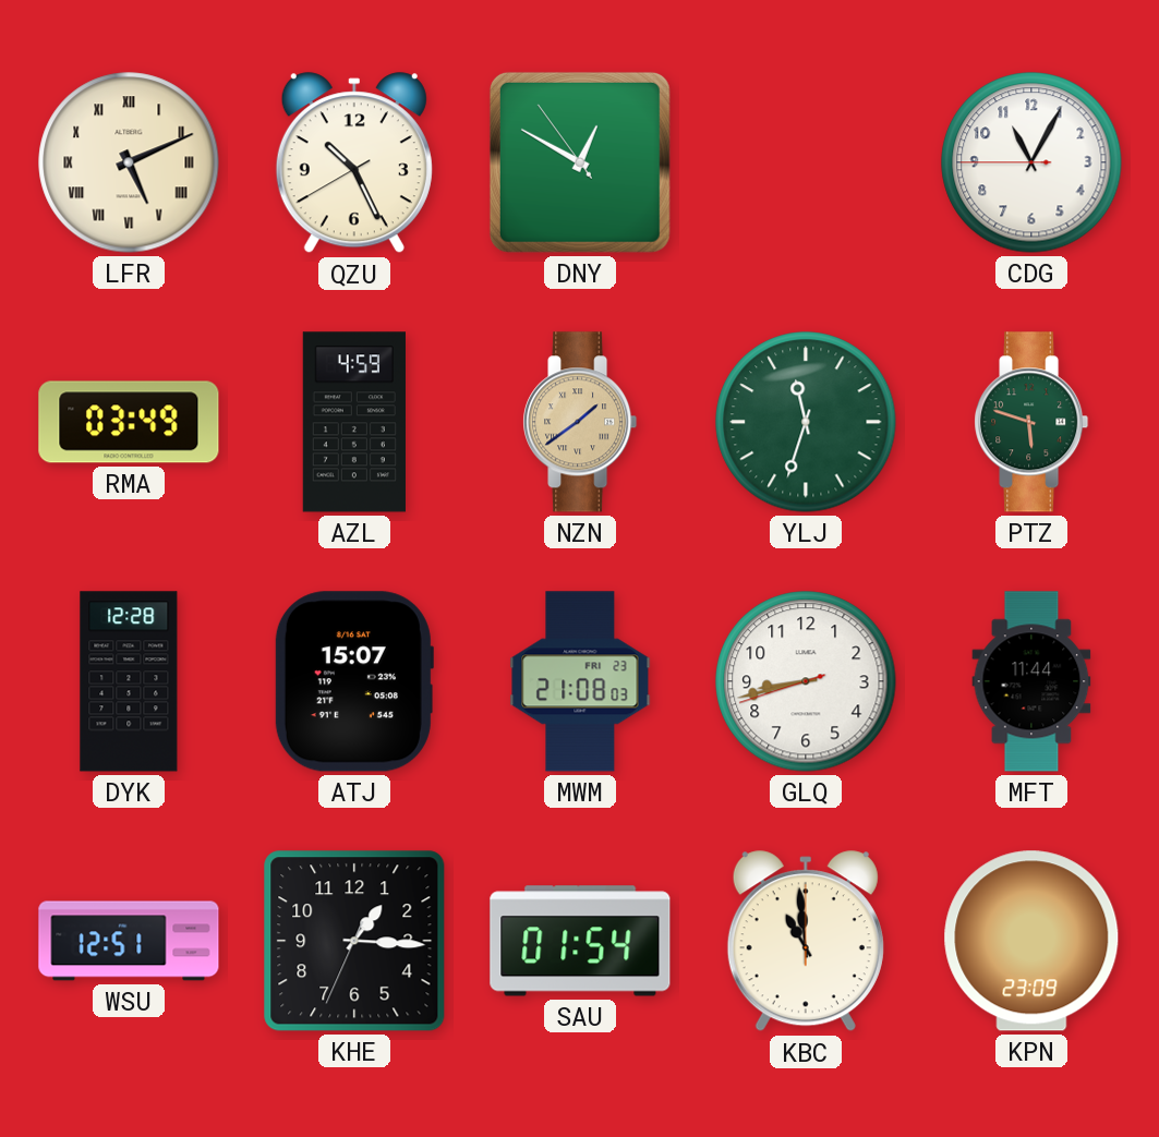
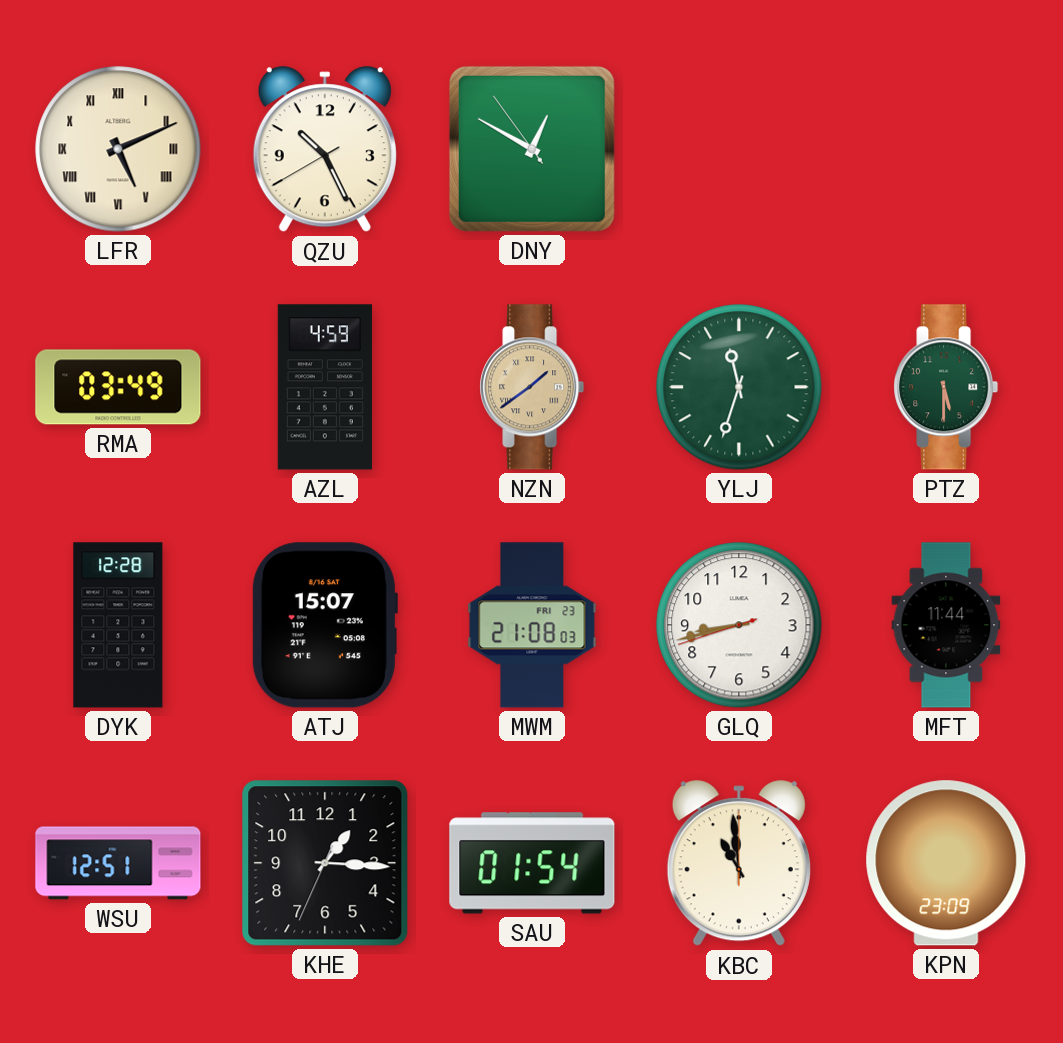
CDG: 11:04 -> none (1031, 162)
PTZ: 5:48 -> 5:30 (946, 387)
